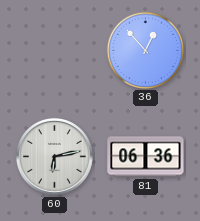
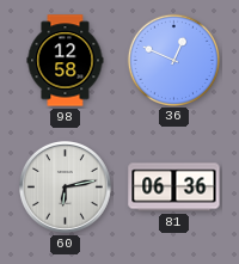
98: none -> 12:58 (66, 61)
36: 12:53 -> 12:49 (173, 60)
